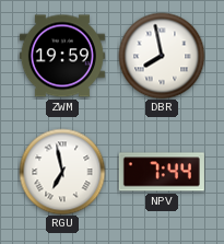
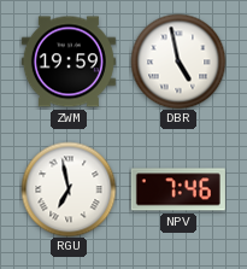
DBR: 7:58 -> 4:58 (178, 62)
NPV: 7:44 -> 7:46 (178, 189)
